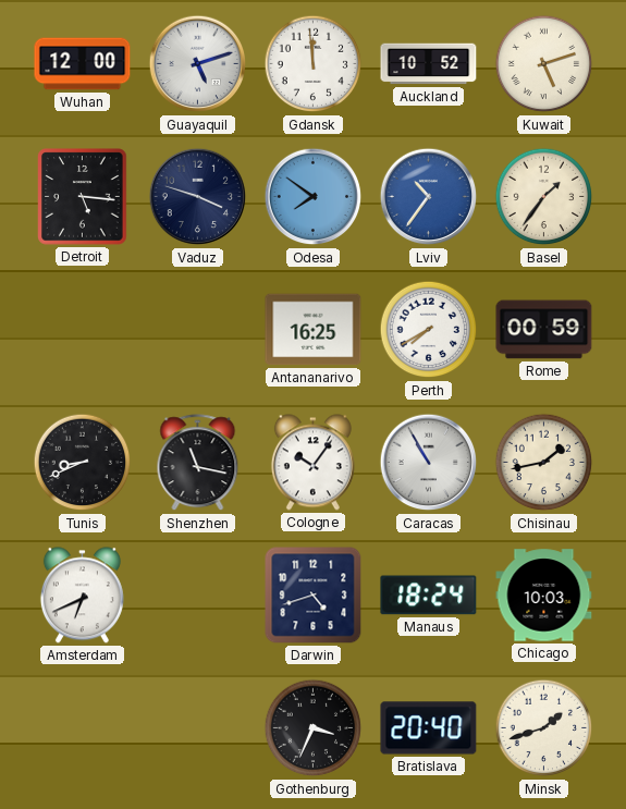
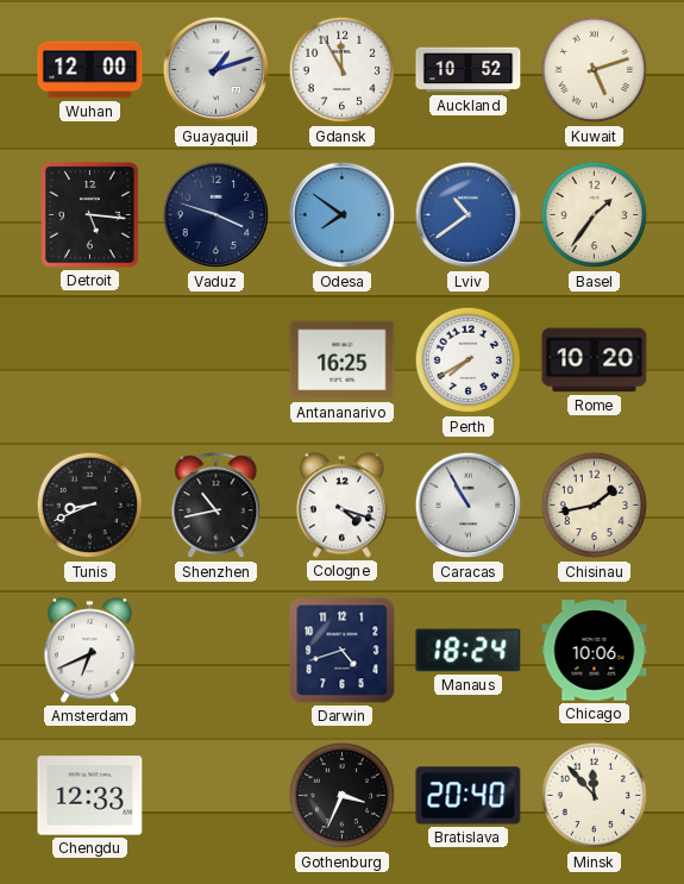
Guayaquil: 5:12 -> 1:12 (217, 70)
Gdansk: 11:59 -> 11:55 (343, 70)
Lviv: 10:36 -> 10:39 (469, 215)
Rome: 00:59 -> 10:20 (595, 361)
Shenzhen: 11:17 -> 10:43 (217, 506)
Cologne: 10:06 -> 4:18 (341, 506)
Chicago: 10:03 -> 10:06 (595, 651)
Chengdu: none -> 12:33 (90, 796)
Minsk: 1:42 -> 11:53 (595, 796)
